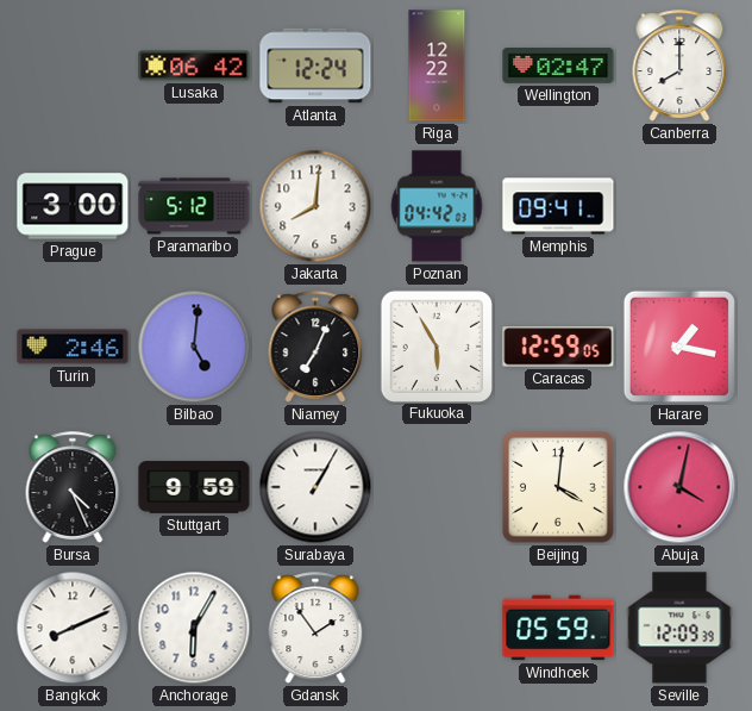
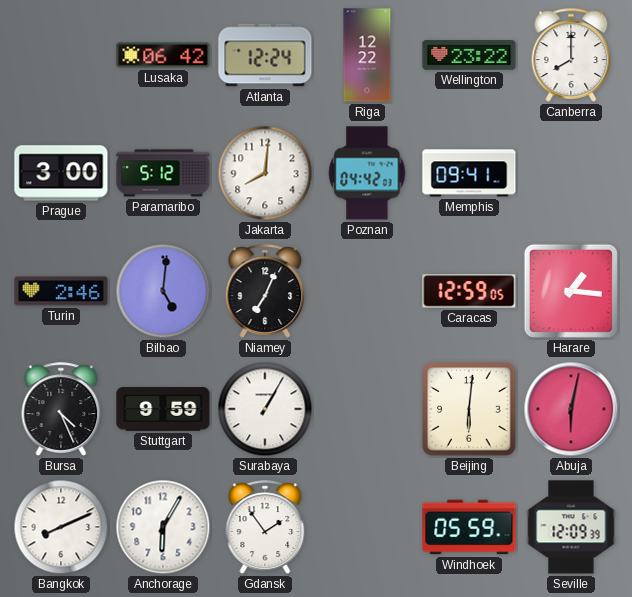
Wellington: 02:47 -> 23:22 (469, 55)
Fukuoka: 5:55 -> none (435, 345)
Harare: 1:17 -> 1:16 (571, 291)
Beijing: 4:01 -> 6:01 (469, 409)
Abuja: 4:02 -> 6:02 (571, 409)
